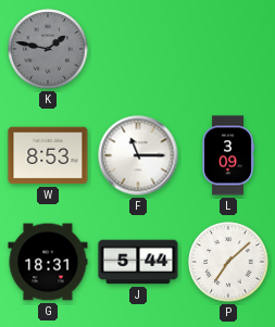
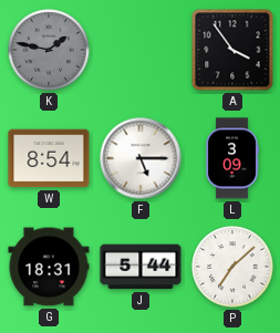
A: none -> 3:54 (232, 50)
W: 8:53 -> 8:54 (49, 158)
F: 11:15 -> 5:15 (141, 158)
